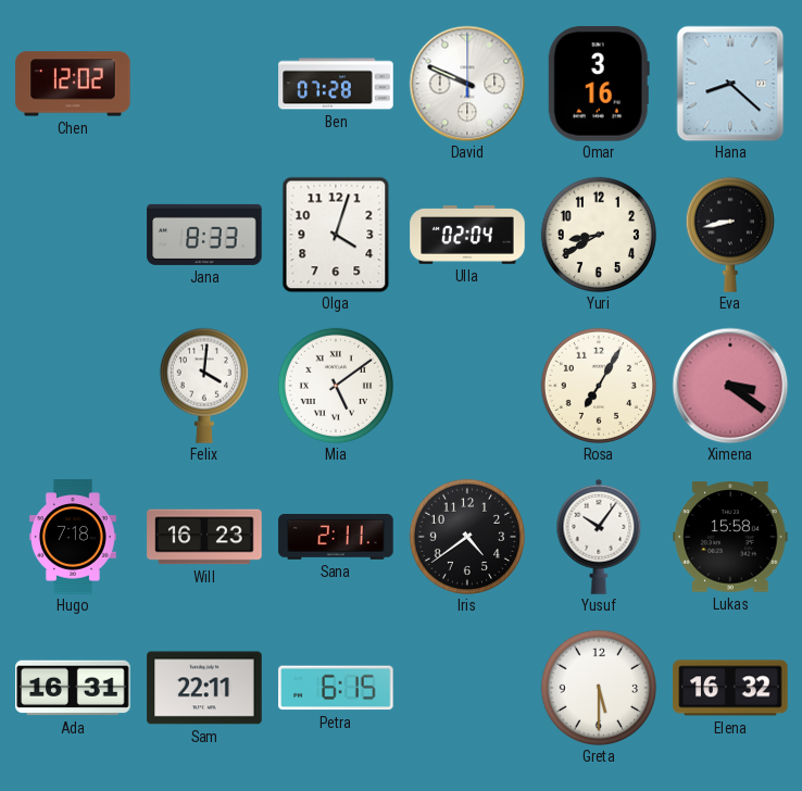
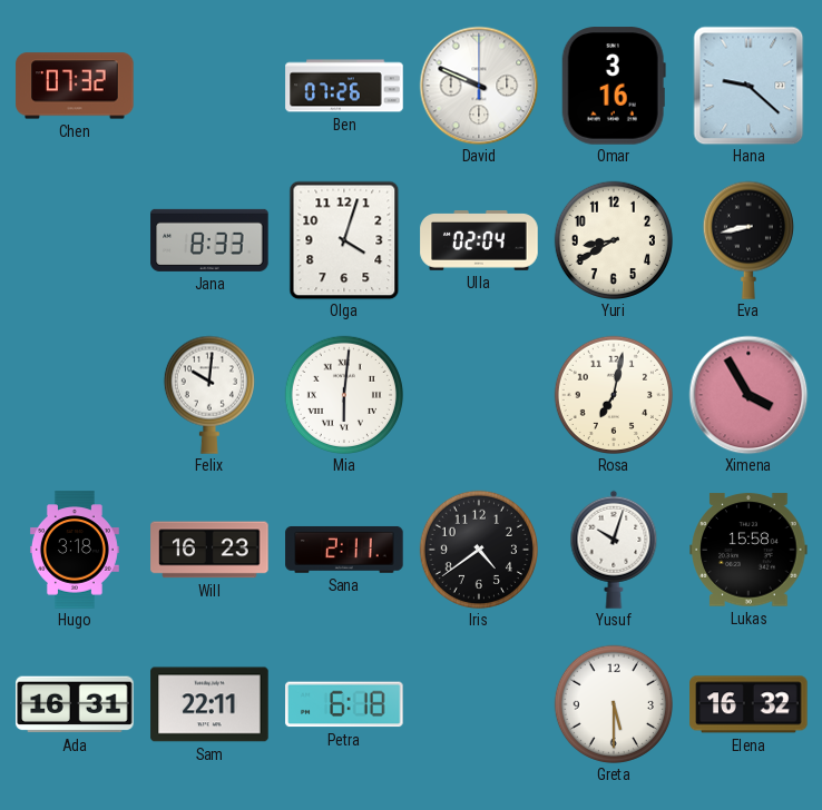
Chen: 12:02 -> 07:32 (75, 86)
Ben: 07:28 -> 07:26 (344, 86)
Hana: 8:22 -> 9:22 (748, 86)
Felix: 4:01 -> 10:01 (209, 395)
Mia: 5:09 -> 6:01 (343, 394)
Rosa: 7:05 -> 7:02 (613, 394)
Ximena: 3:21 -> 3:55 (748, 395)
Hugo: 7:18 -> 3:18 (75, 550)
Yusuf: 10:06 -> 10:03 (614, 550)
Petra: 6:15 -> 6:18 (344, 704)
